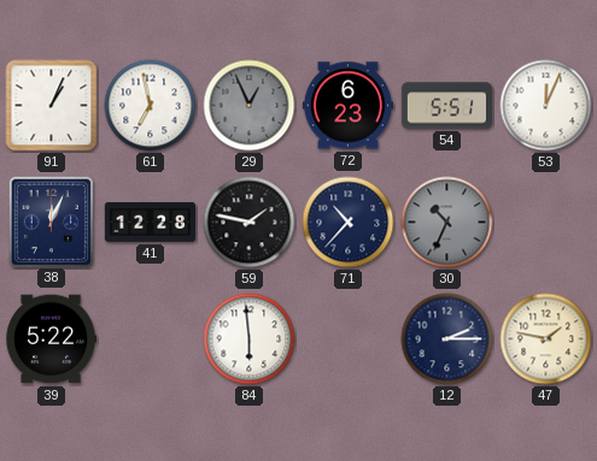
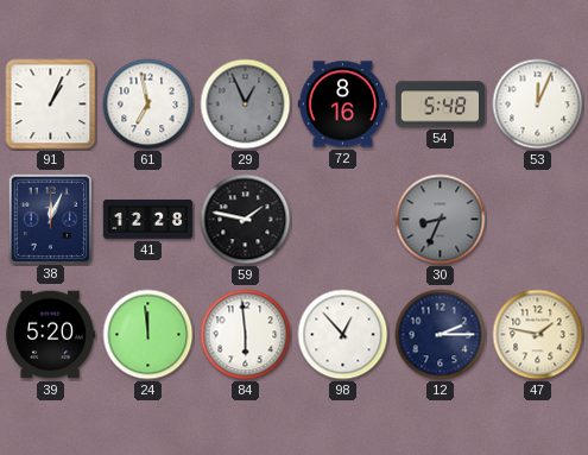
72: 6:23 -> 8:16 (342, 105)
54: 5:51 -> 5:48 (441, 105)
71: 10:37 -> none (349, 223)
30: 10:34 -> 8:34 (441, 220)
39: 5:22 -> 5:20 (50, 335)
24: none -> 11:59 (148, 335)
98: none -> 12:53 (343, 335)
